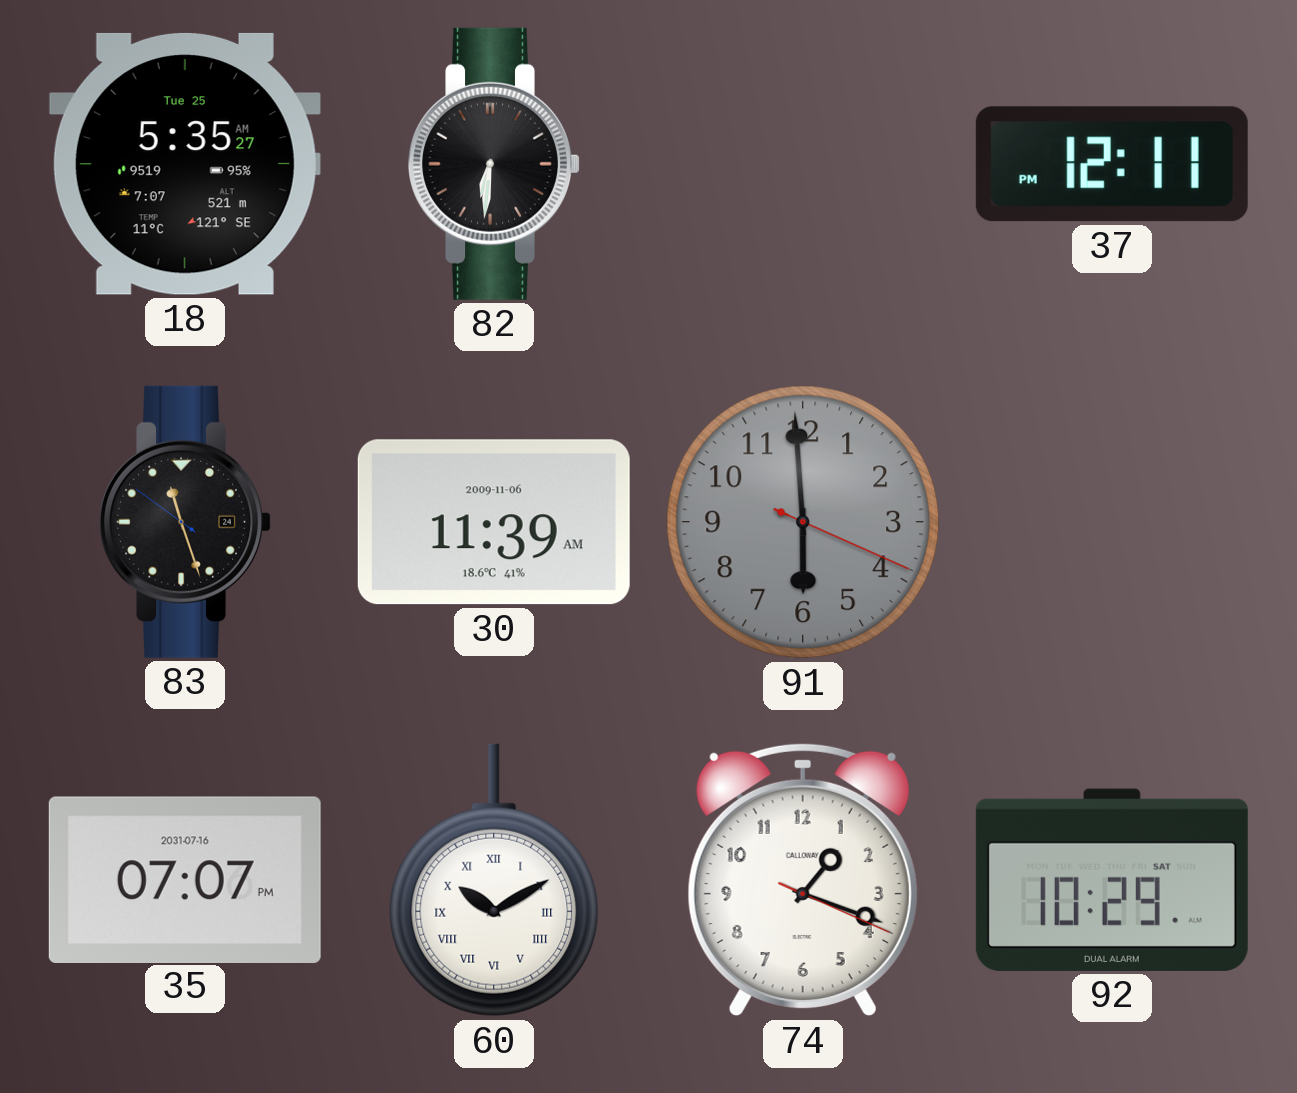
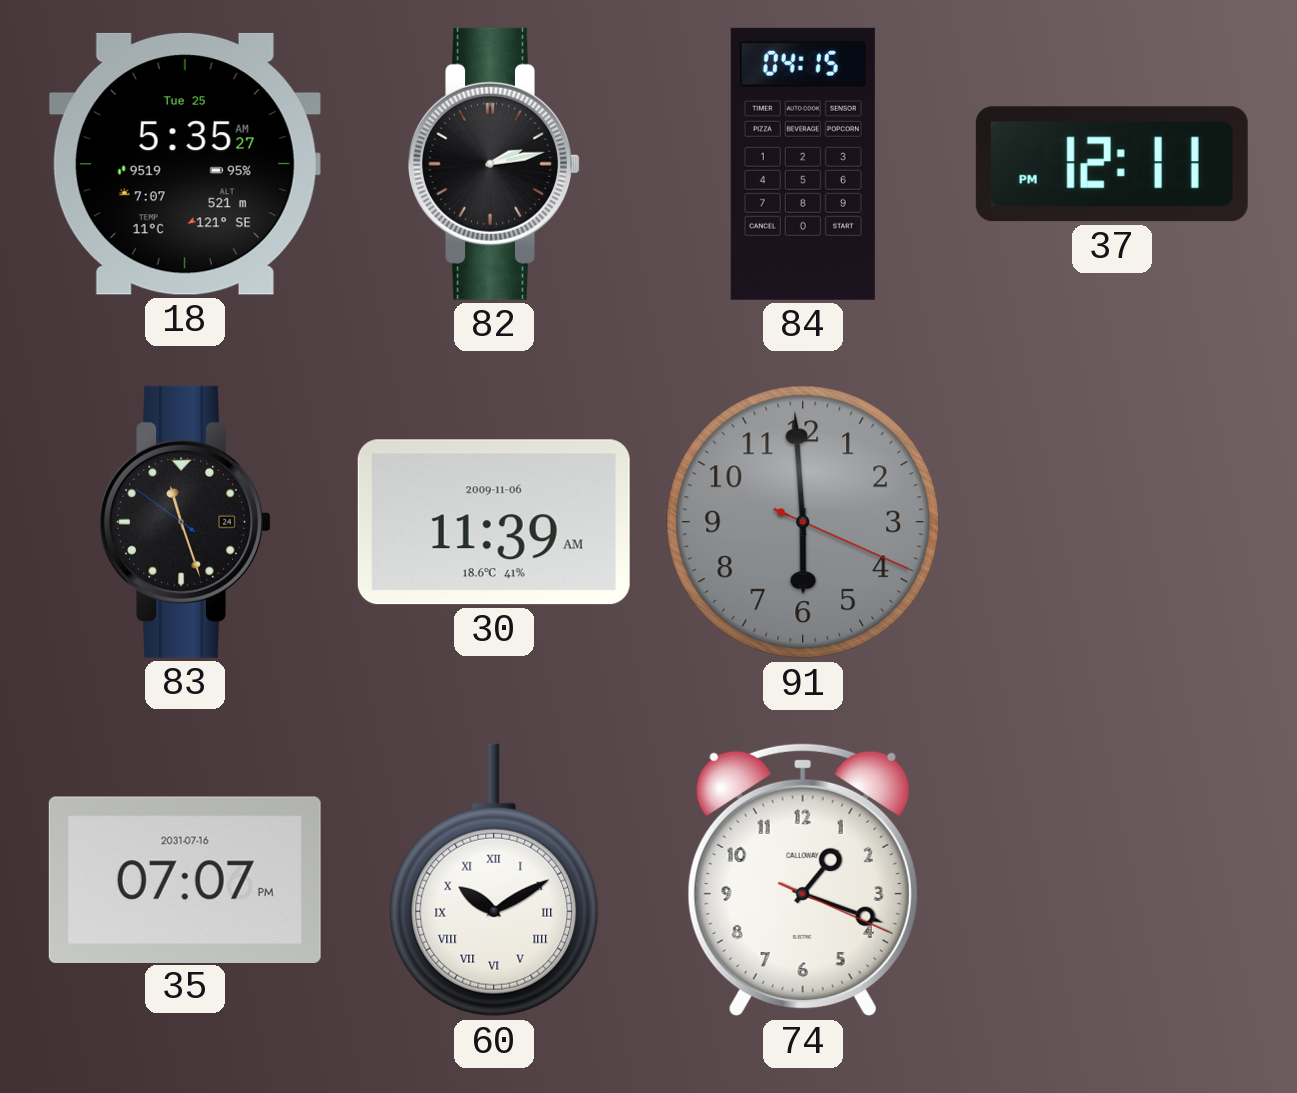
82: 6:31 -> 2:13 (494, 164)
84: none -> 04:15 (803, 164)
92: 10:29 -> none (1112, 880)
